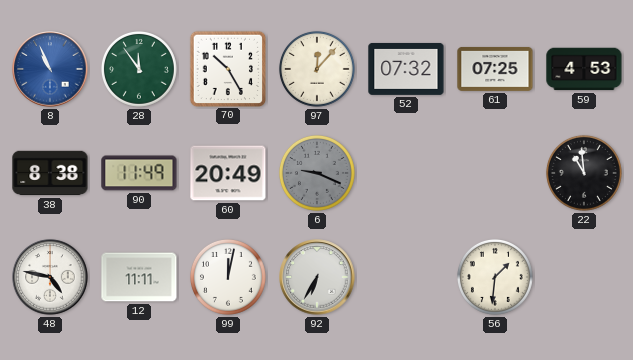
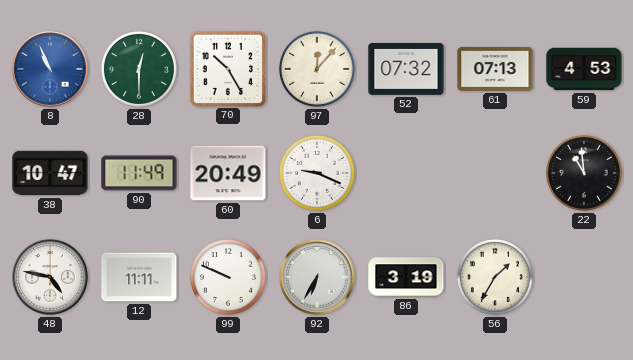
28: 11:54 -> 12:30 (139, 69)
61: 07:25 -> 07:13 (495, 69)
38: 8:38 -> 10:47 (50, 173)
6 dial: grey -> white (317, 173)
99: 12:02 -> 9:49 (228, 277)
86: none -> 3:19 (406, 277)
56: 1:31 -> 1:35 (495, 277)
